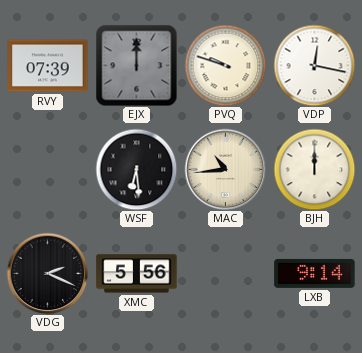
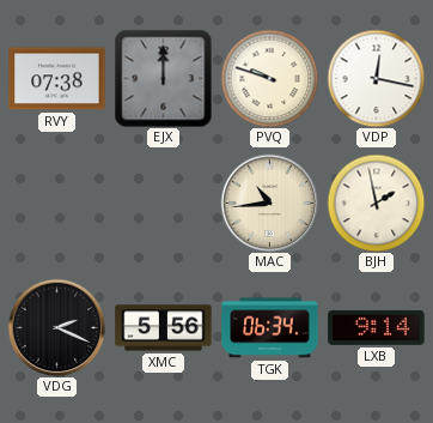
RVY: 07:39 -> 07:38 (57, 79)
WSF: 6:29 -> none (136, 169)
BJH: 12:00 -> 1:58 (376, 203)
TGK: none -> 06:34 (270, 328)
